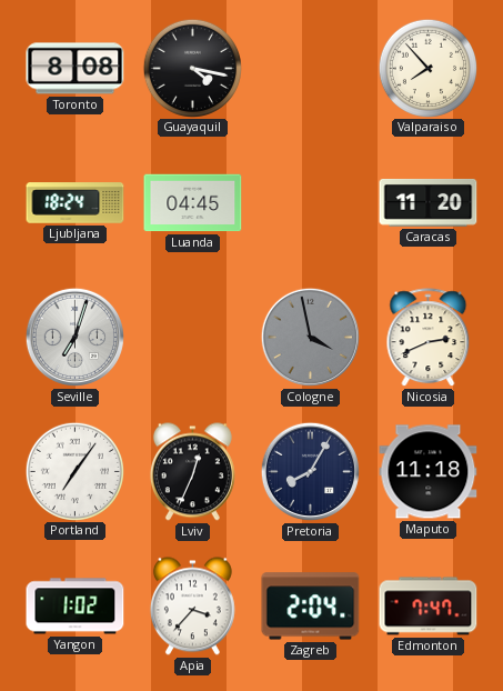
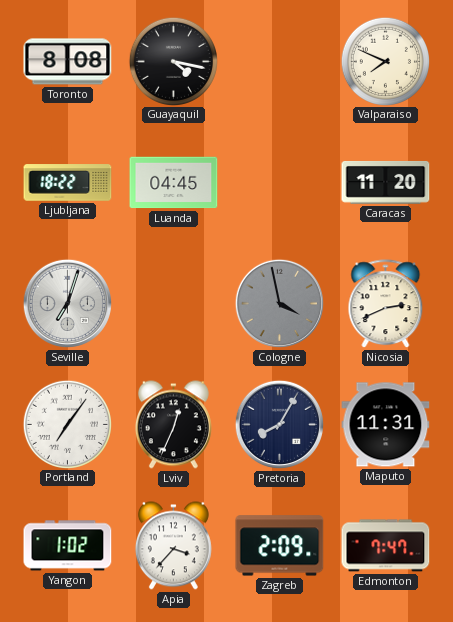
Valparaiso: 7:53 -> 7:49 (385, 61)
Ljubljana: 18:24 -> 18:22 (68, 183)
Maputo: 11:18 -> 11:31 (386, 425)
Zagreb: 2:04 -> 2:09 (280, 546)
